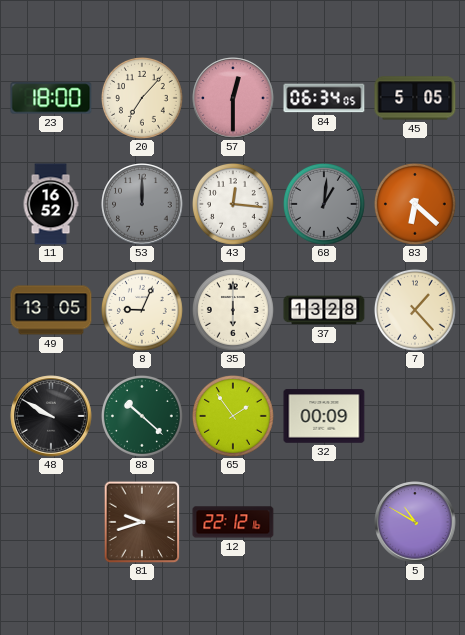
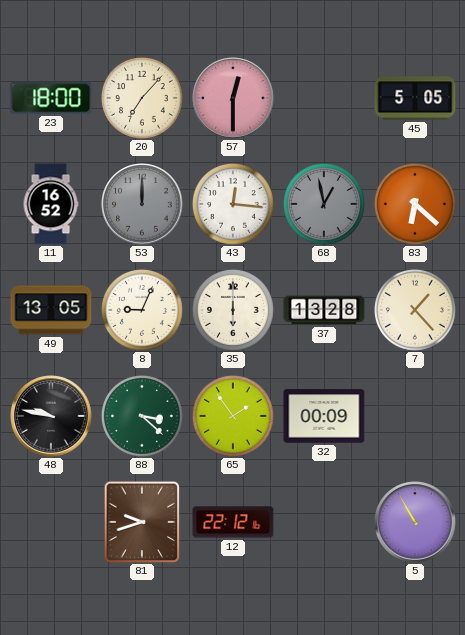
84: 06:34 -> none (324, 98)
68: 1:01 -> 12:58 (324, 204)
48: 9:50 -> 9:47 (51, 416)
88: 10:22 -> 3:22 (142, 416)
5: 10:50 -> 10:55 (415, 522)
